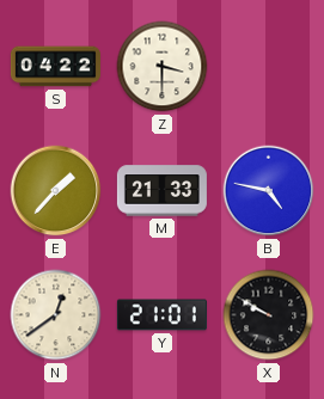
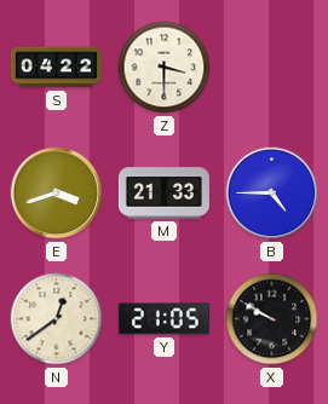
E: 1:37 -> 3:42 (57, 194)
B: 4:47 -> 4:45 (272, 194)
Y: 21:01 -> 21:05 (163, 319)
